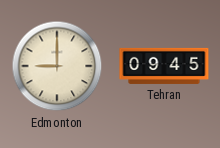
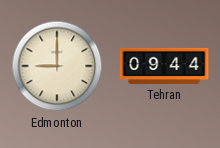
Tehran: 09:45 -> 09:44 (164, 66)
